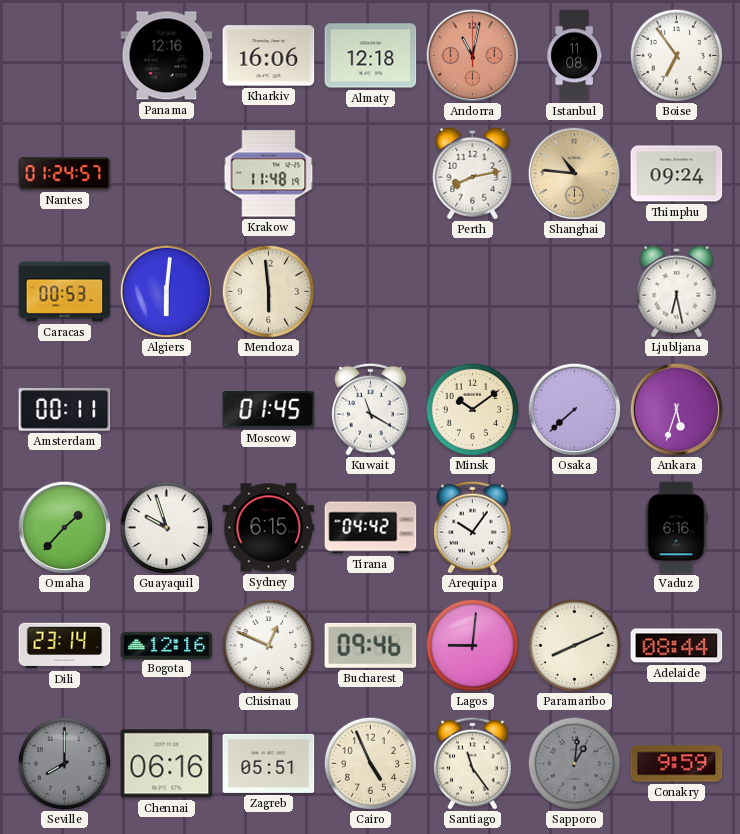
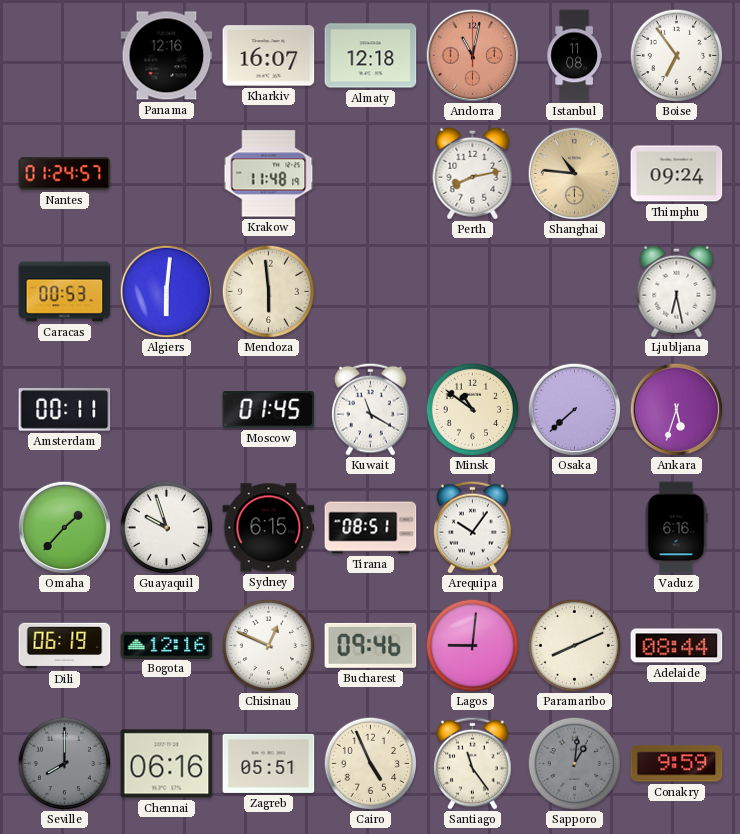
Kharkiv: 16:06 -> 16:07 (269, 56)
Minsk: 10:09 -> 10:51 (472, 409)
Tirana: 04:42 -> 08:51 (371, 528)
Dili: 23:14 -> 06:19 (65, 646)
